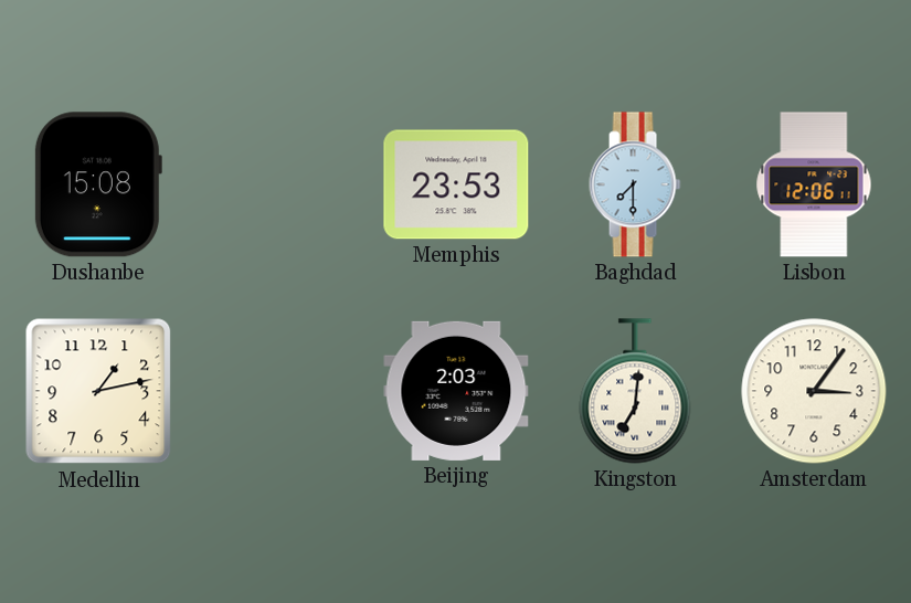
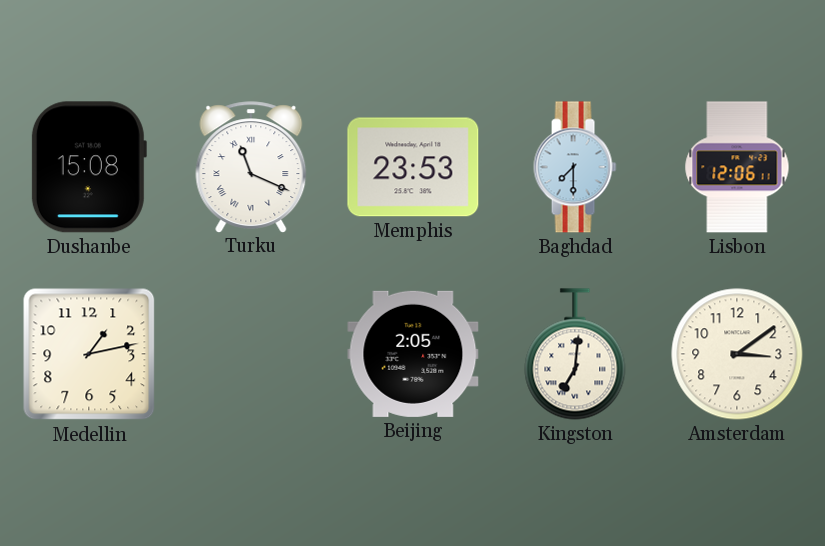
Turku: none -> 11:19 (251, 167)
Beijing: 2:03 -> 2:05 (413, 354)
Amsterdam: 3:06 -> 3:09 (737, 354)
